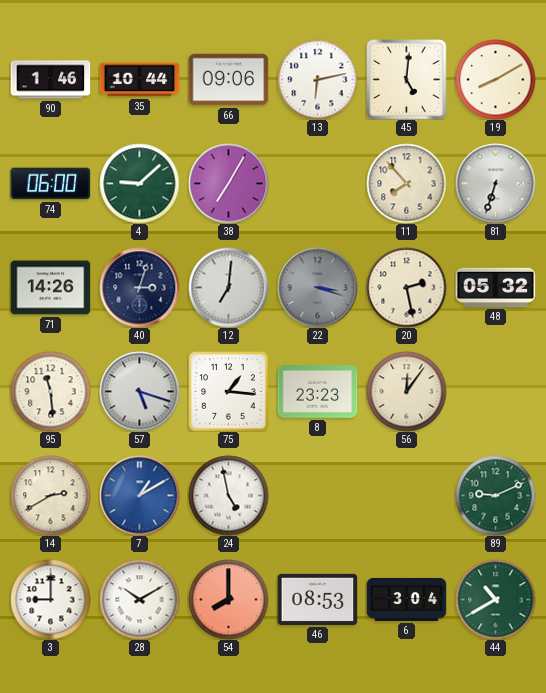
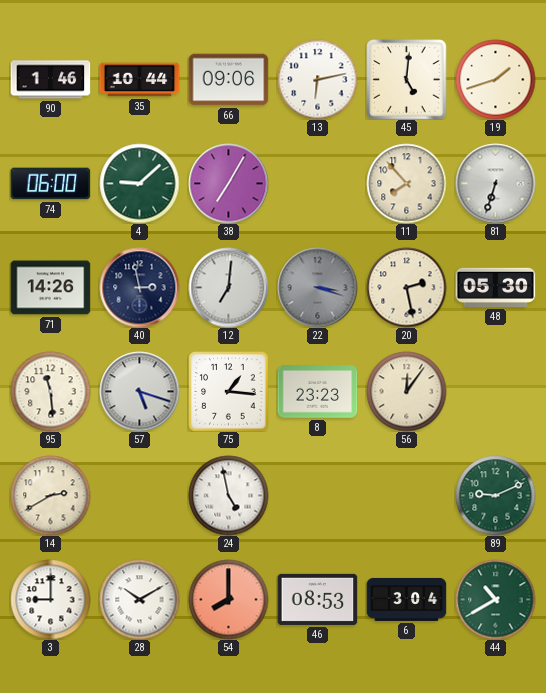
19: 8:10 -> 1:42 (495, 79)
40: 3:03 -> 2:58 (139, 287)
48: 05:32 -> 05:30 (495, 287)
7: 1:10 -> none (139, 495)
